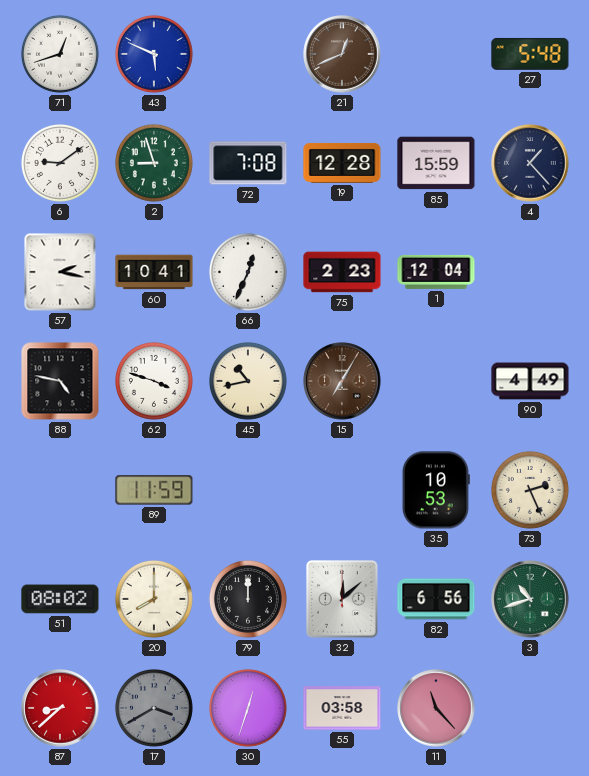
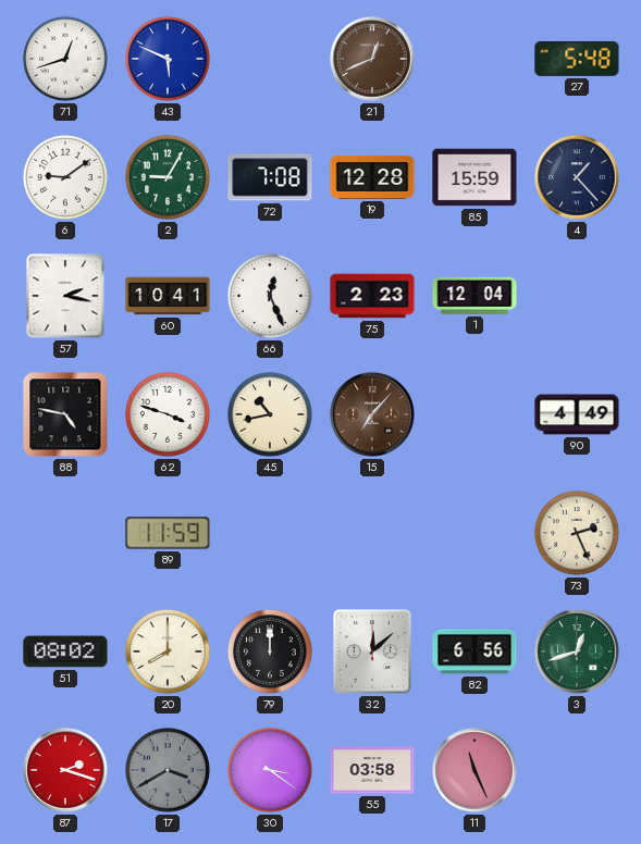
2: 8:57 -> 9:05 (168, 177)
66: 12:34 -> 12:26 (270, 296)
15: 7:05 -> 7:07 (372, 414)
35: 10:53 -> none (436, 490)
3: 10:42 -> 12:42 (577, 651)
87: 8:38 -> 2:18 (65, 770)
30: 12:33 -> 3:21 (270, 770)
11: 11:23 -> 11:26 (474, 770)
